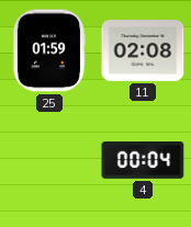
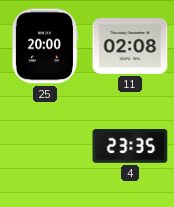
25: 01:59 -> 20:00 (44, 46)
4: 00:04 -> 23:35 (130, 147)
